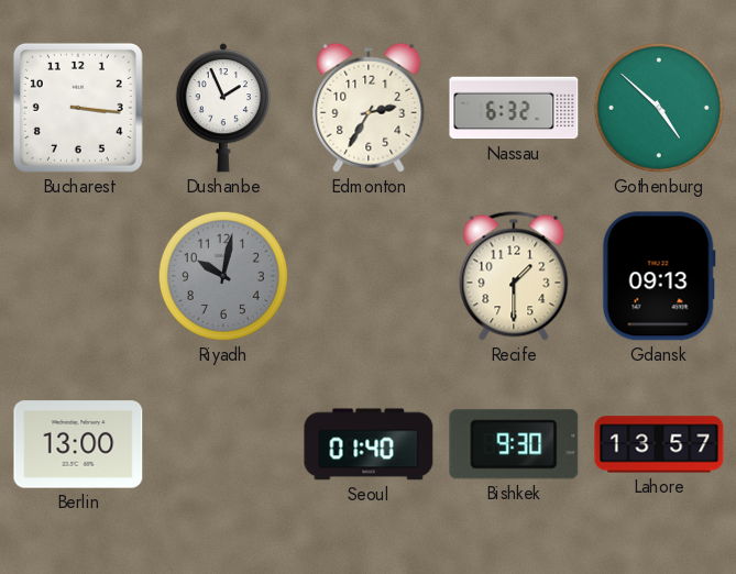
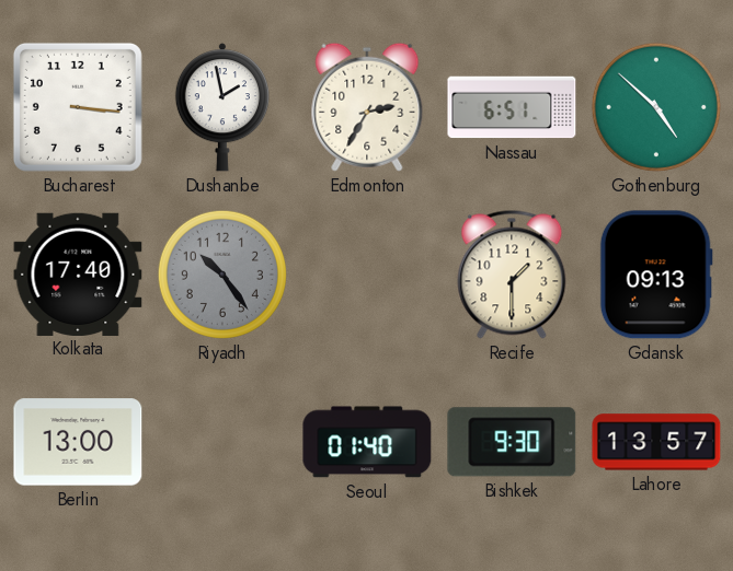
Dushanbe: 1:56 -> 1:58 (222, 107)
Nassau: 6:32 -> 6:51 (512, 107)
Kolkata: none -> 17:40 (78, 273)
Riyadh: 10:02 -> 10:24 (222, 275)
